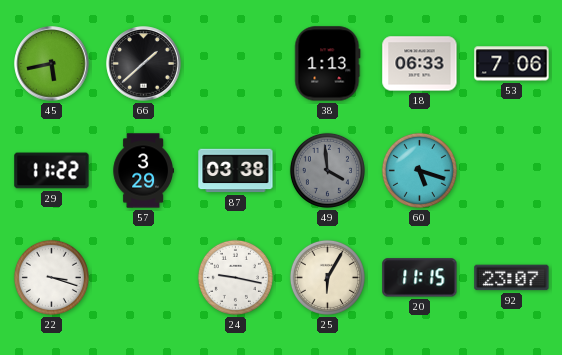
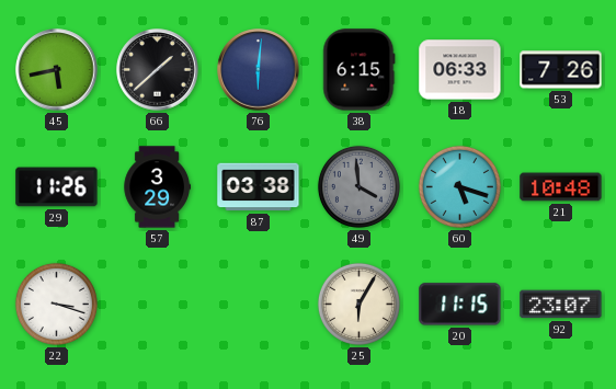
76: none -> 6:01 (259, 70)
38: 1:13 -> 6:15 (360, 70)
53: 7:06 -> 7:26 (561, 70)
29: 11:22 -> 11:26 (57, 187)
21: none -> 10:48 (561, 187)
24: 9:17 -> none (235, 277)
